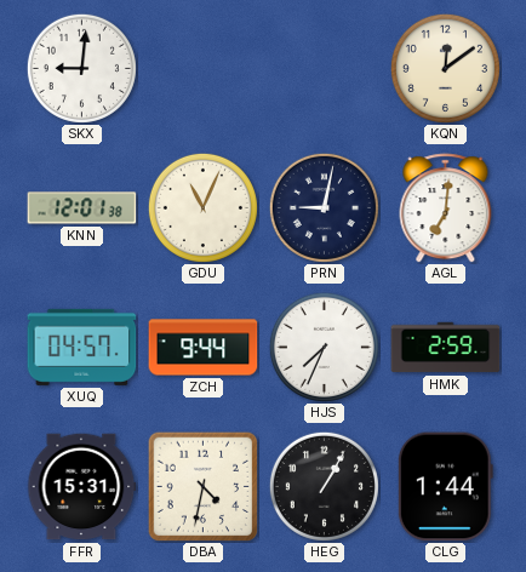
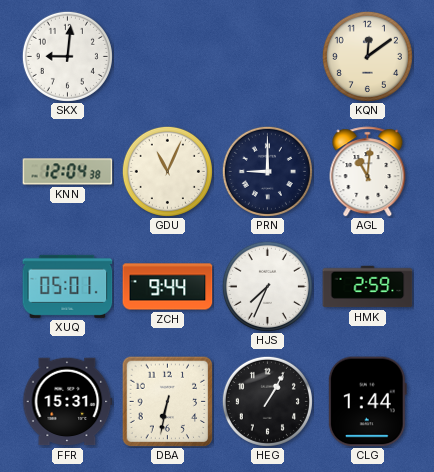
KNN: 12:01 -> 12:04 (68, 172)
PRN: 9:02 -> 9:00 (267, 171)
AGL: 7:01 -> 11:01 (368, 172)
XUQ: 04:57 -> 05:01 (68, 286)
DBA: 4:32 -> 6:32 (167, 401)
